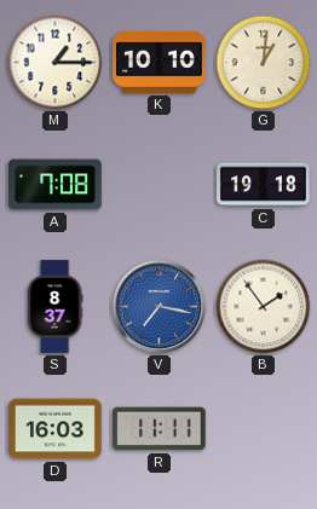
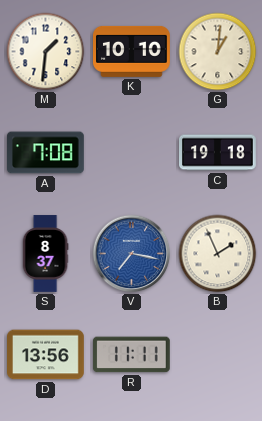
M: 1:15 -> 1:31 (46, 52)
B: 1:54 -> 1:56 (218, 254)
D: 16:03 -> 13:56 (46, 355)
